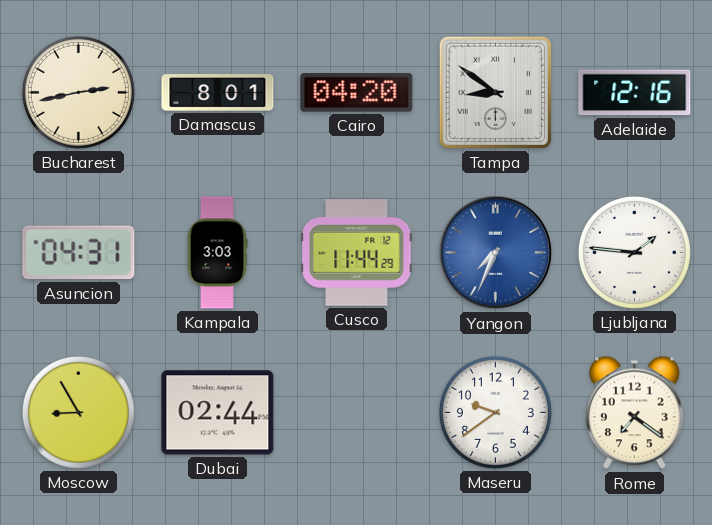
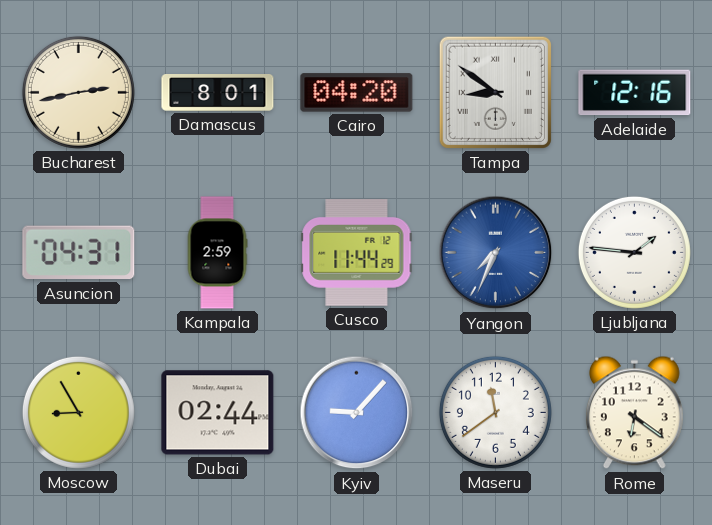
Kampala: 3:03 -> 2:59 (217, 253)
Kyiv: none -> 9:07 (357, 413)
Maseru: 9:39 -> 11:39 (495, 412)
Rome: 7:21 -> 6:21 (635, 413)
